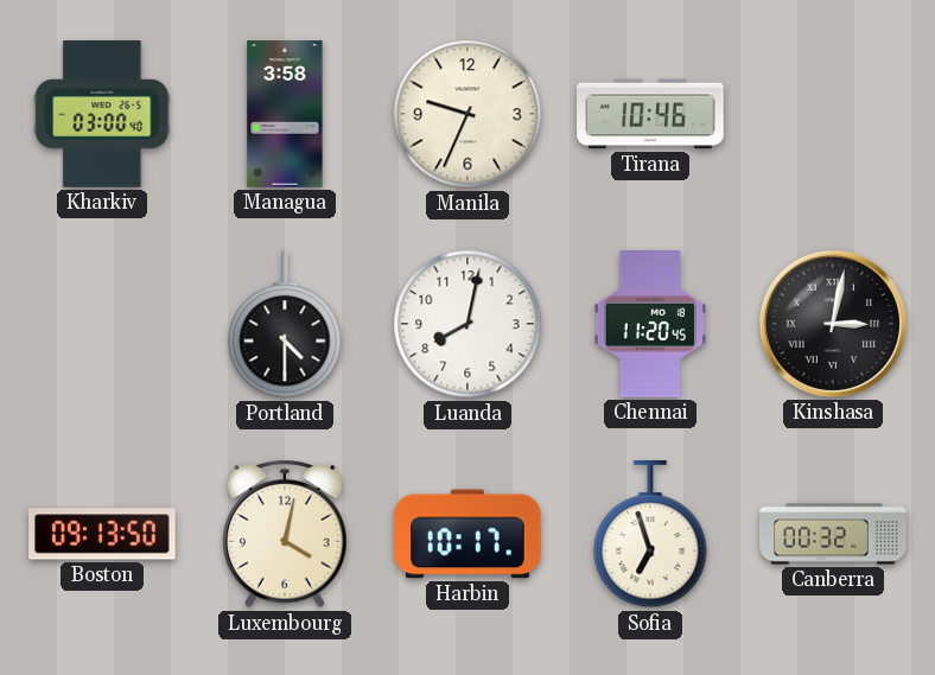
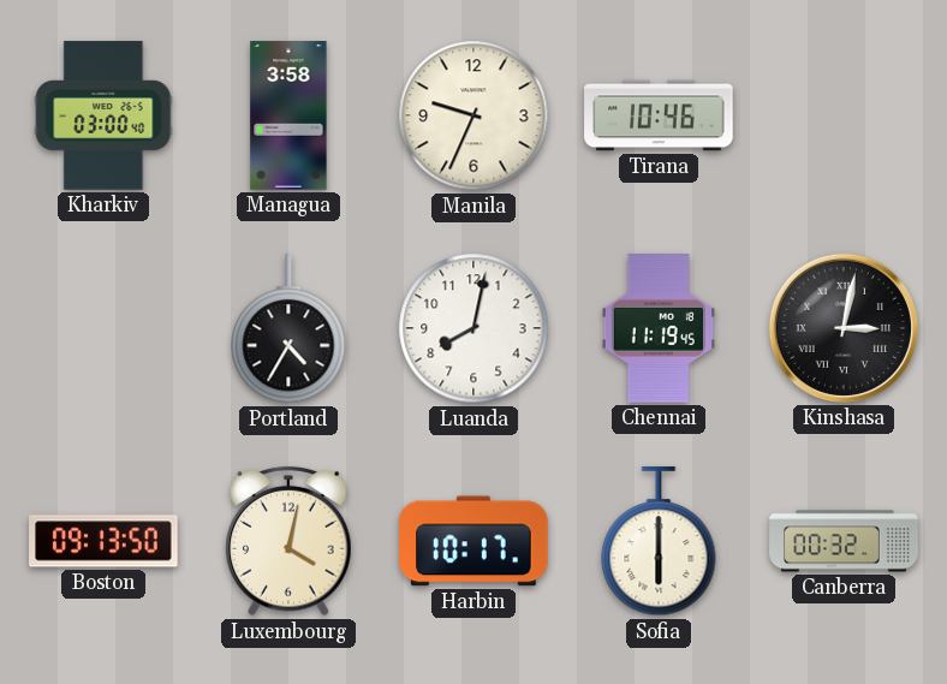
Portland: 4:30 -> 4:35 (288, 329)
Chennai: 11:20 -> 11:19 (659, 328)
Sofia: 6:57 -> 6:00 (659, 542)
